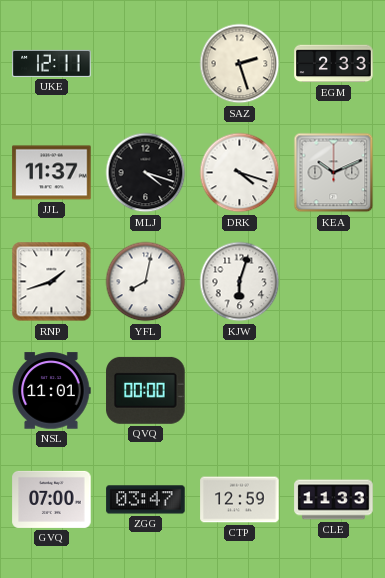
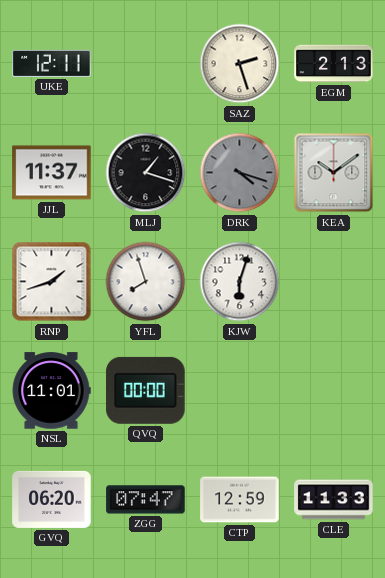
EGM: 2:33 -> 2:13 (334, 64)
MLJ: 4:18 -> 1:18 (146, 173)
DRK dial: white -> grey (240, 173)
KEA: 10:11 -> 10:09 (334, 173)
YFL: 8:02 -> 7:57 (146, 282)
GVQ: 07:00 -> 06:20 (52, 499)
ZGG: 03:47 -> 07:47 (146, 500)
